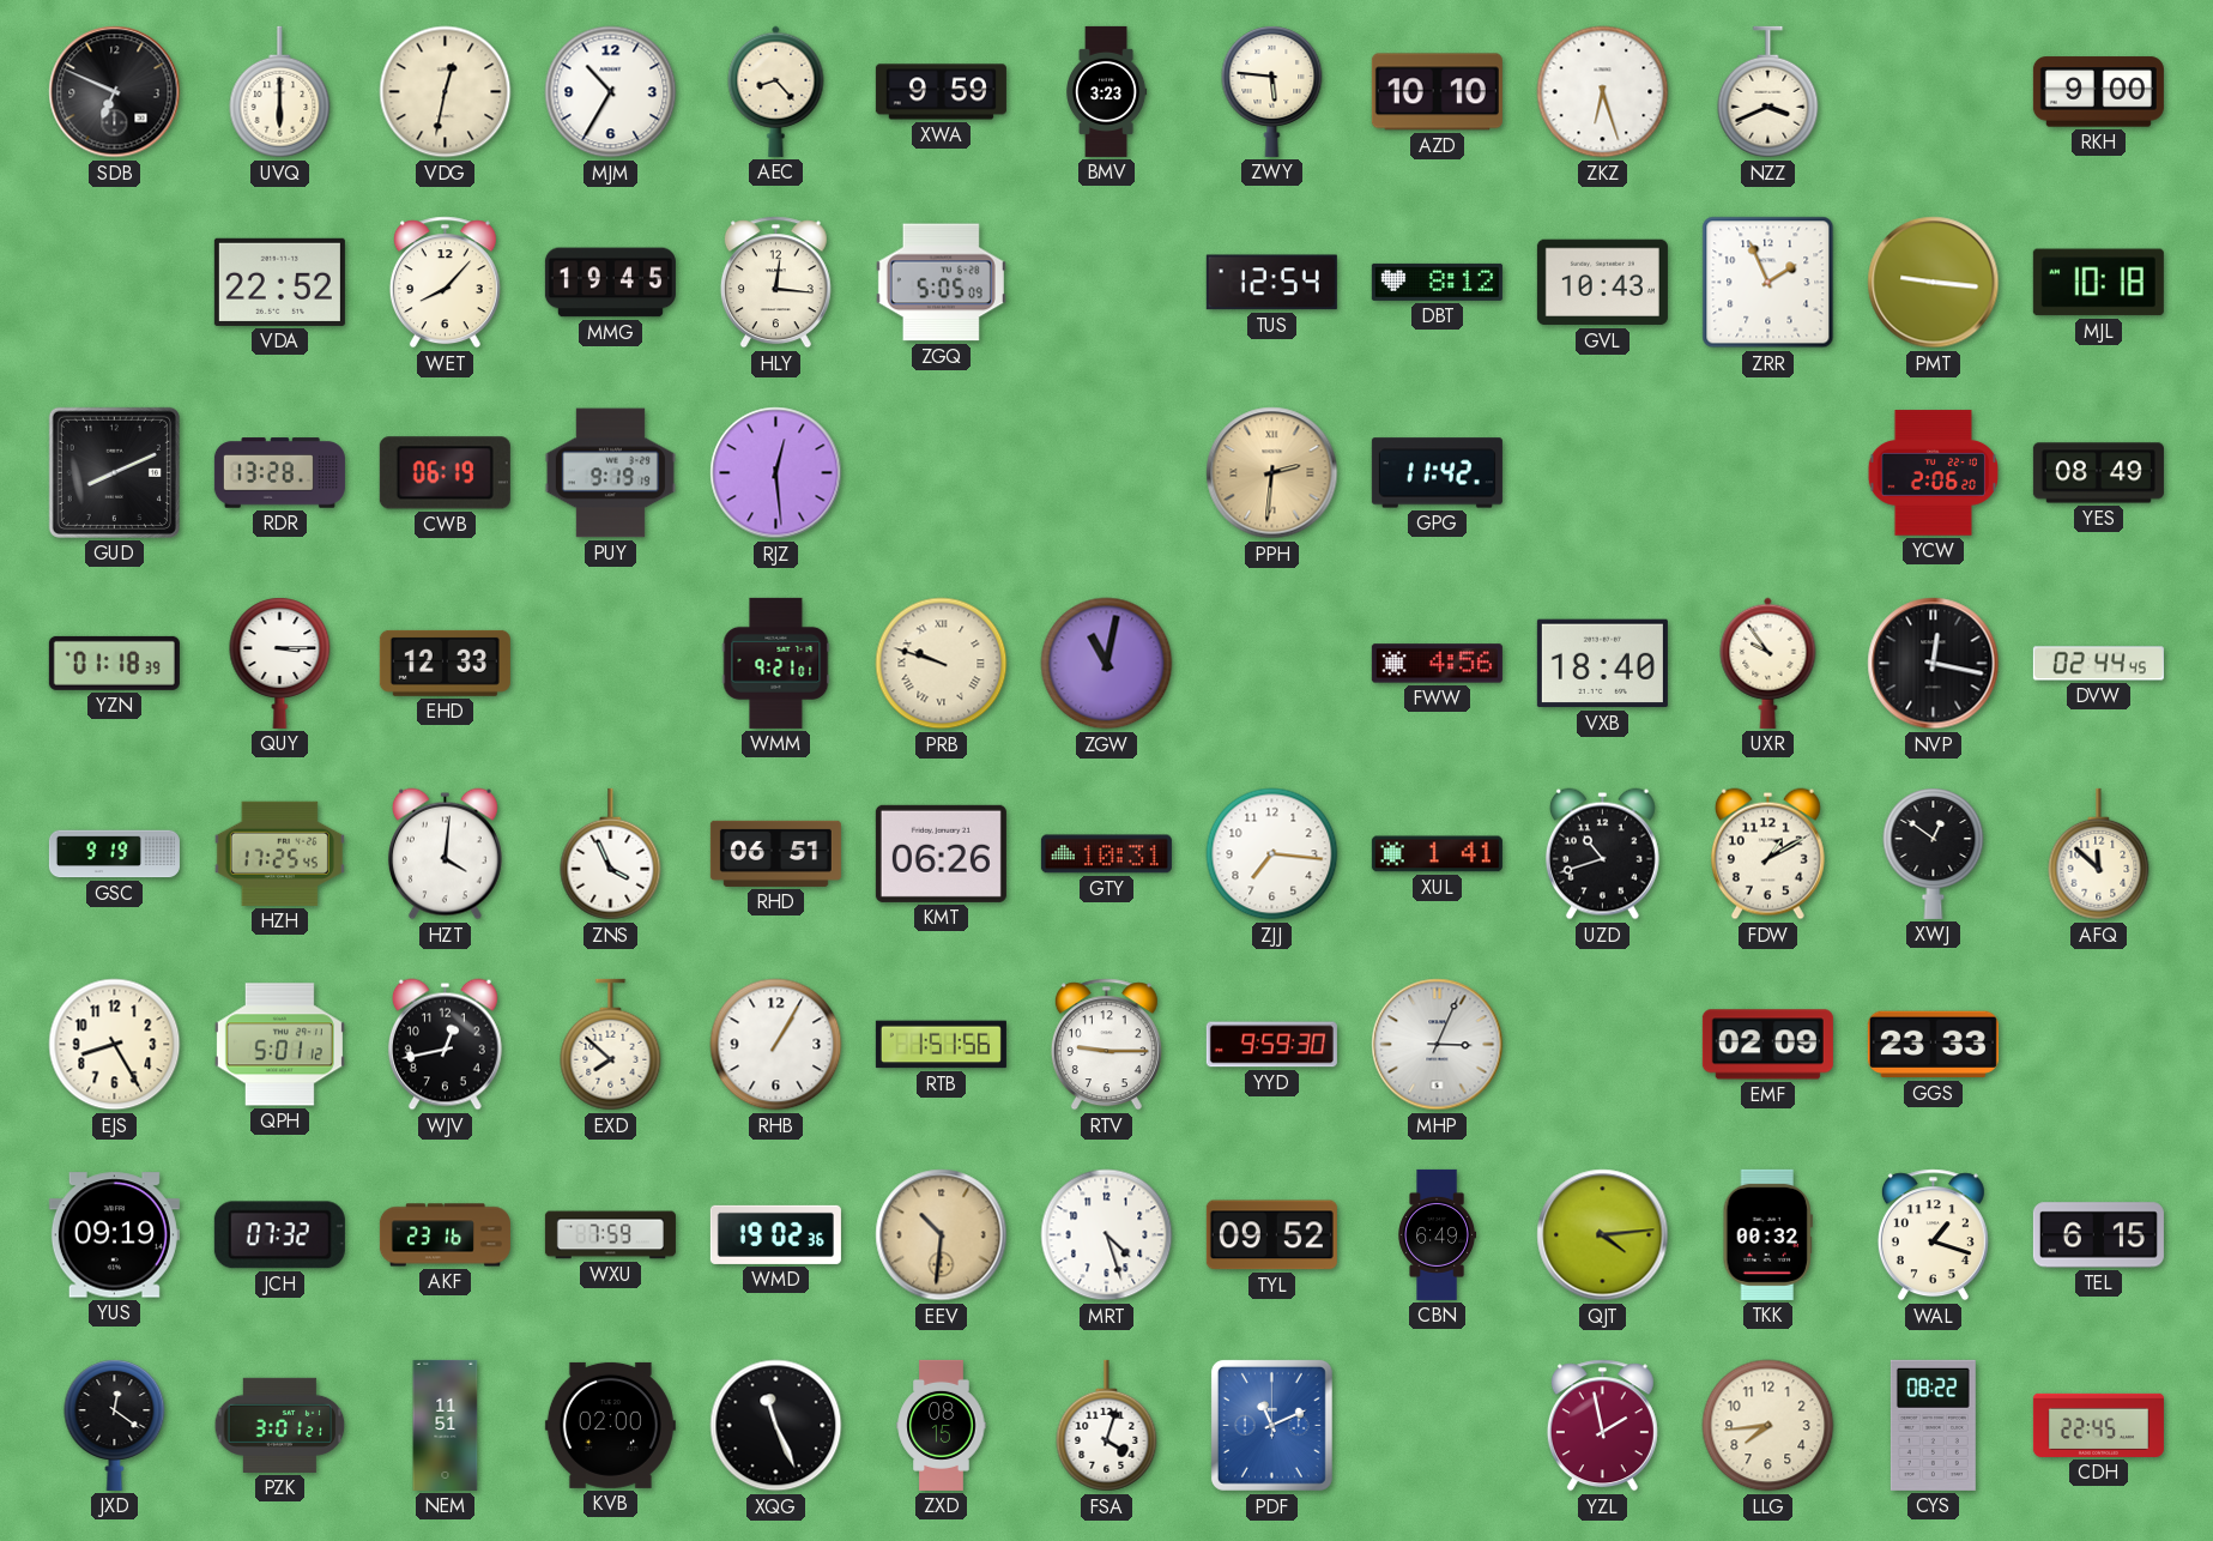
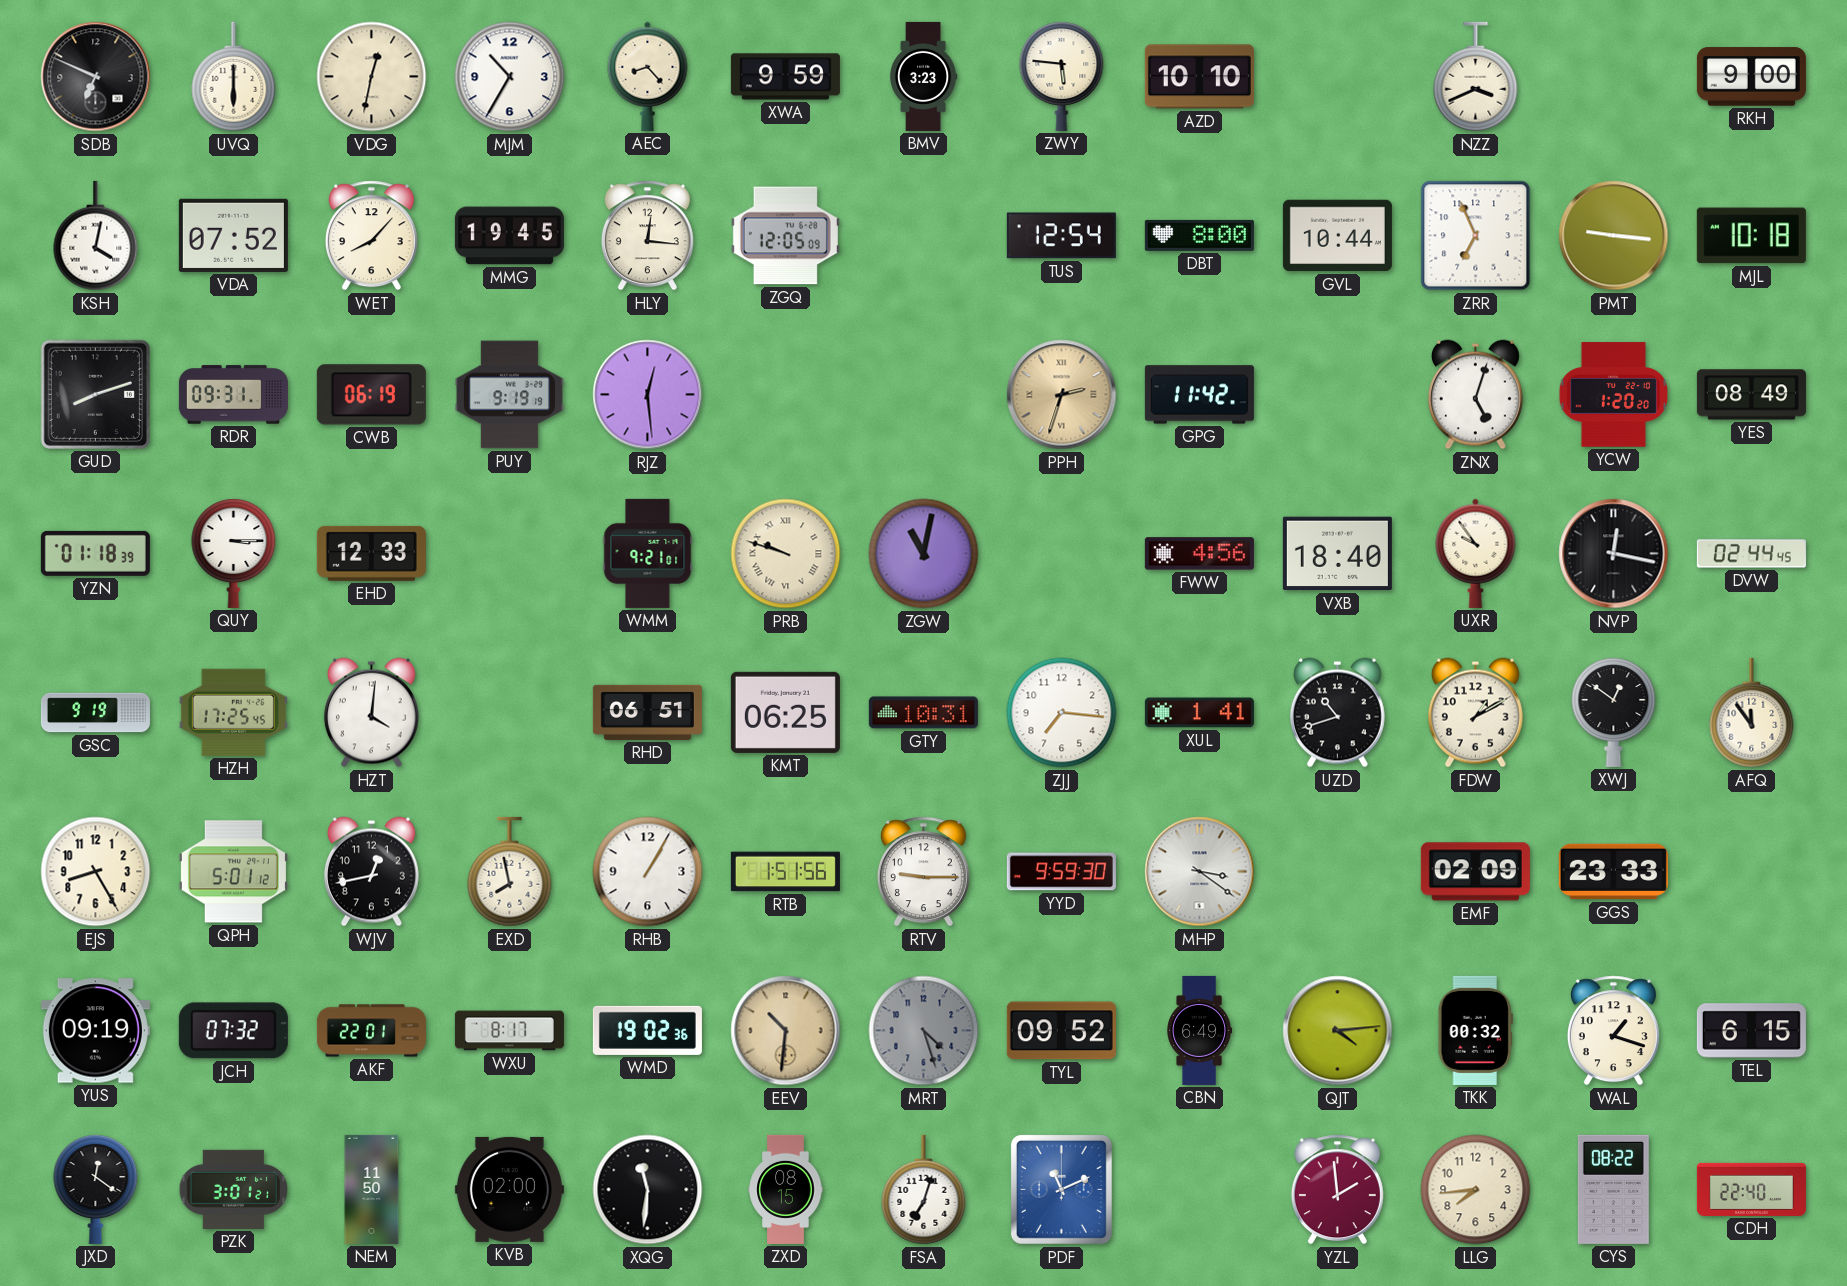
ZKZ: 6:27 -> none (1603, 92)
KSH: none -> 4:02 (96, 236)
VDA: 22:52 -> 07:52 (233, 235)
ZGQ: 5:05 -> 12:05 (785, 236)
DBT: 8:12 -> 8:00 (1199, 235)
GVL: 10:43 -> 10:44 (1337, 236)
ZRR: 1:56 -> 6:56 (1476, 236)
GUD: 8:11 -> 8:12 (95, 394)
RDR: 13:28 -> 09:31 (233, 395)
PPH: 2:31 -> 2:33 (1062, 395)
ZNX: none -> 5:03 (1475, 395)
YCW: 2:06 -> 1:20 (1613, 395)
ZNS: 3:56 -> none (611, 854)
KMT: 06:26 -> 06:25 (785, 712)
AFQ: 11:52 -> 11:54 (1752, 713)
EXD: 7:52 -> 7:58 (510, 872)
MHP: 3:04 -> 3:21 (1200, 872)
AKF: 23:16 -> 22:01 (371, 1031)
WXU: 7:59 -> 8:17 (509, 1031)
MRT dial: white -> grey (924, 1031)
NEM: 11:51 -> 11:50 (372, 1189)
XQG: 11:26 -> 11:31 (648, 1190)
FSA: 4:03 -> 7:03 (924, 1190)
YZL: 1:58 -> 1:59 (1337, 1190)
CDH: 22:45 -> 22:40 (1751, 1189)
